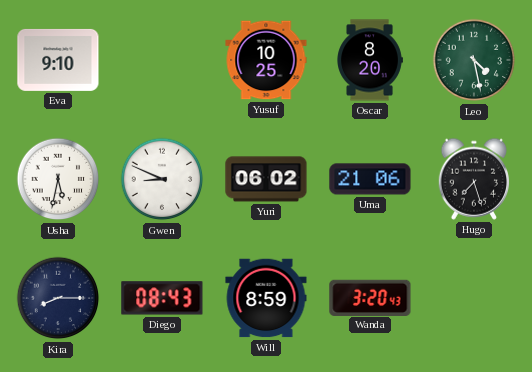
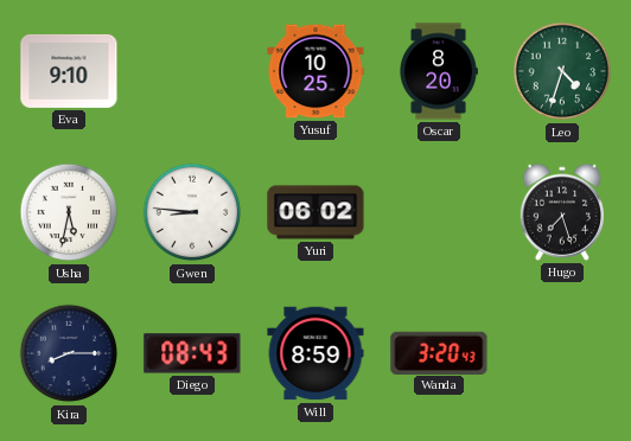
Leo: 4:28 -> 4:33 (562, 71)
Gwen: 8:49 -> 8:46 (192, 212)
Uma: 21:06 -> none (370, 179)
